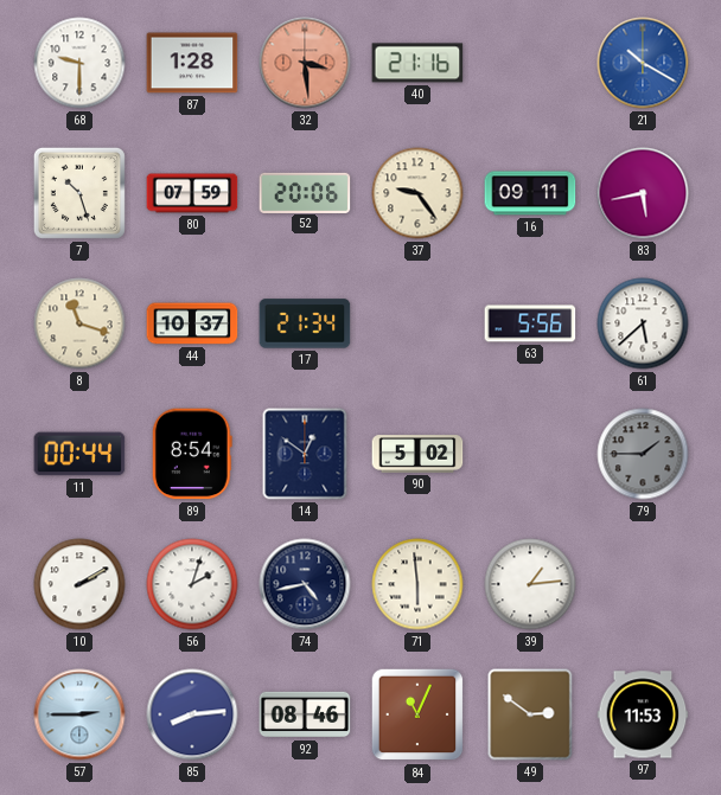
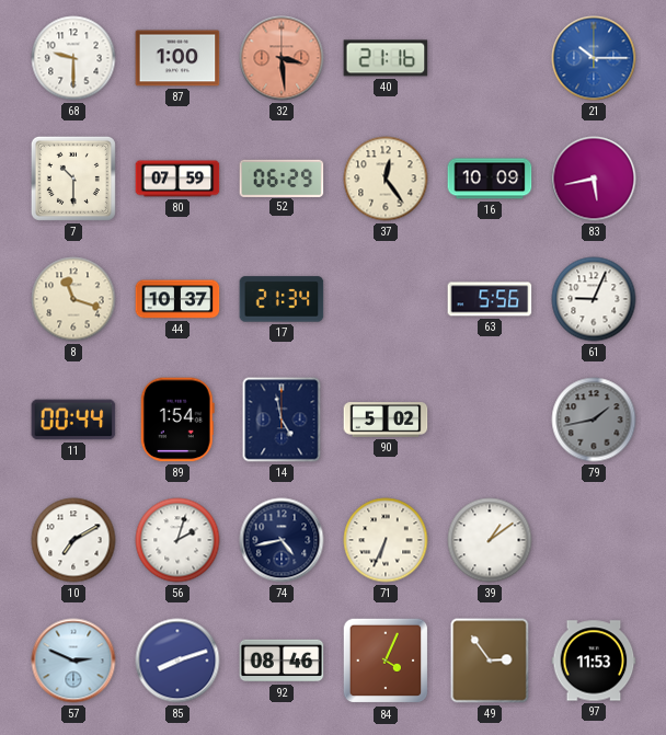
87: 1:28 -> 1:00 (177, 58)
21: 10:20 -> 10:15 (594, 58)
7: 10:27 -> 10:30 (73, 179)
52: 20:06 -> 06:29 (282, 177)
37: 9:24 -> 12:24 (386, 179)
16: 09:11 -> 10:09 (490, 179)
61: 5:38 -> 9:04 (594, 299)
89: 8:54 -> 1:54 (177, 420)
14: 12:51 -> 4:58 (282, 420)
79: 1:45 -> 1:43 (594, 420)
10: 2:10 -> 7:10 (73, 540)
71: 5:59 -> 6:34 (386, 540)
39: 1:14 -> 1:09 (490, 540)
57: 2:45 -> 2:49 (73, 661)
85: 8:14 -> 8:12 (177, 661)
84: 11:04 -> 4:04 (386, 661)
49: 2:51 -> 2:54 (490, 661)
